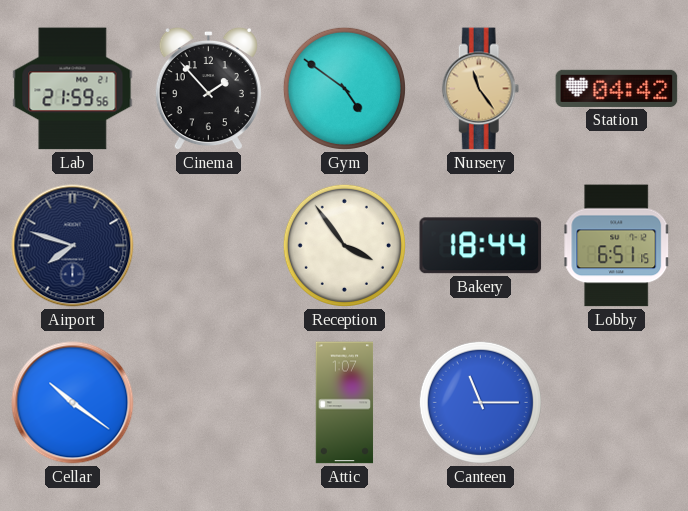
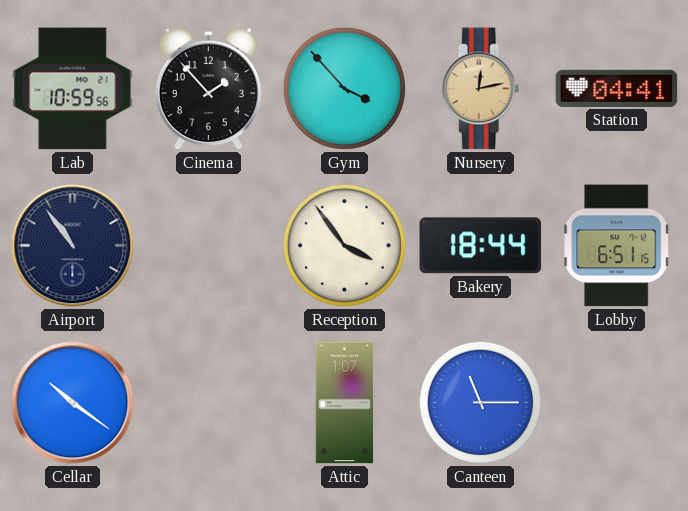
Lab: 21:59 -> 10:59 (73, 89)
Gym: 4:51 -> 3:53 (344, 88)
Nursery: 11:24 -> 12:13 (481, 89)
Station: 04:42 -> 04:41 (617, 88)
Airport: 7:48 -> 10:54 (73, 246)
